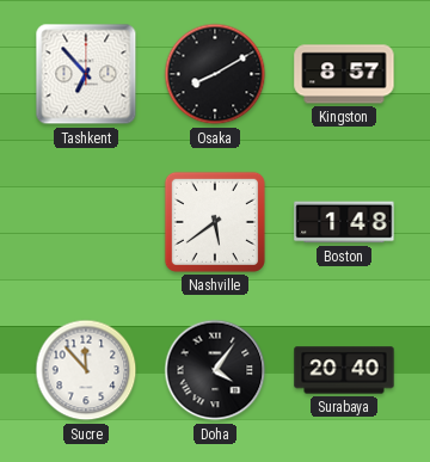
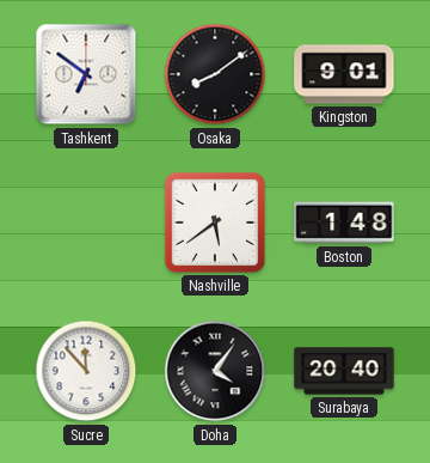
Tashkent: 6:53 -> 6:51 (86, 74)
Osaka: 8:10 -> 8:09 (215, 74)
Kingston: 8:57 -> 9:01 (344, 74)
